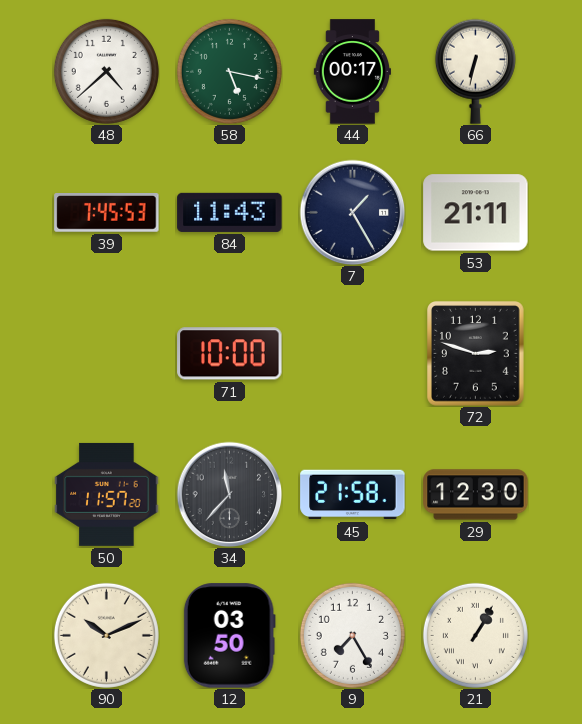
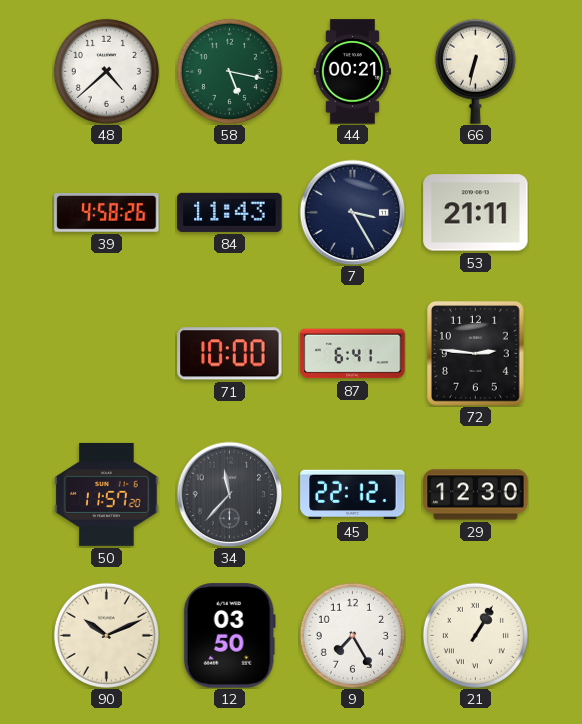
44: 00:17 -> 00:21 (352, 72)
39: 7:45 -> 4:58 (107, 213)
7: 1:25 -> 3:25 (352, 212)
87: none -> 6:41 (353, 354)
72: 2:48 -> 2:46 (476, 354)
45: 21:58 -> 22:12 (353, 495)
